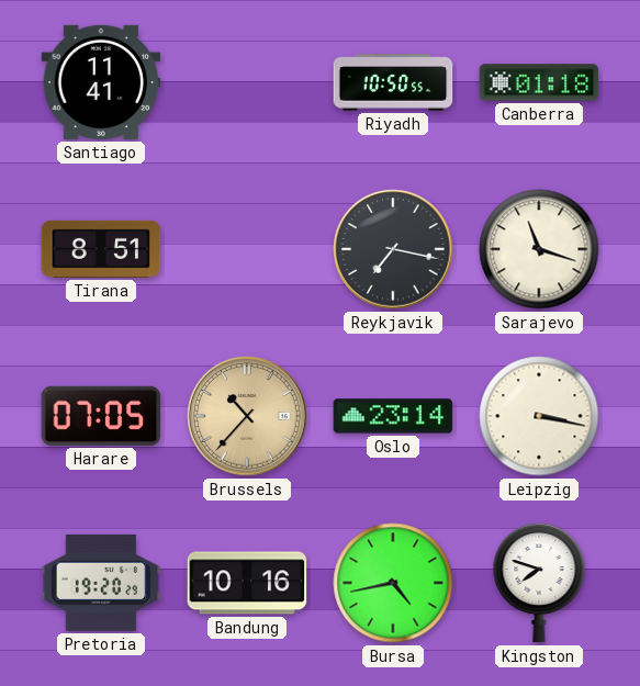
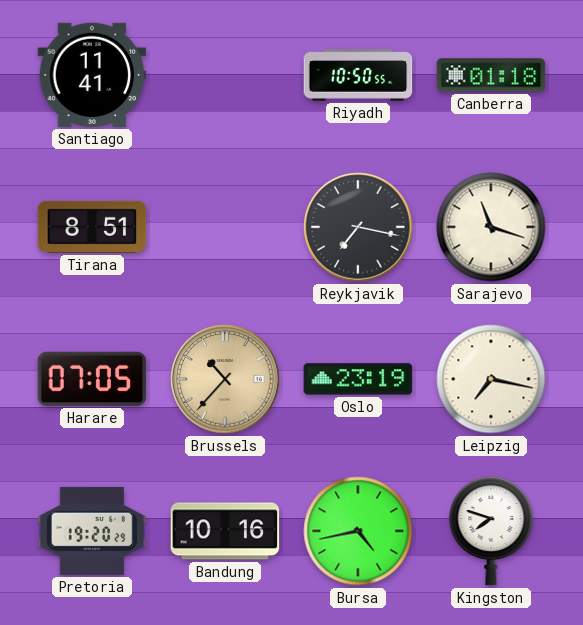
Oslo: 23:14 -> 23:19 (358, 379)
Leipzig: 3:17 -> 7:17 (491, 379)
